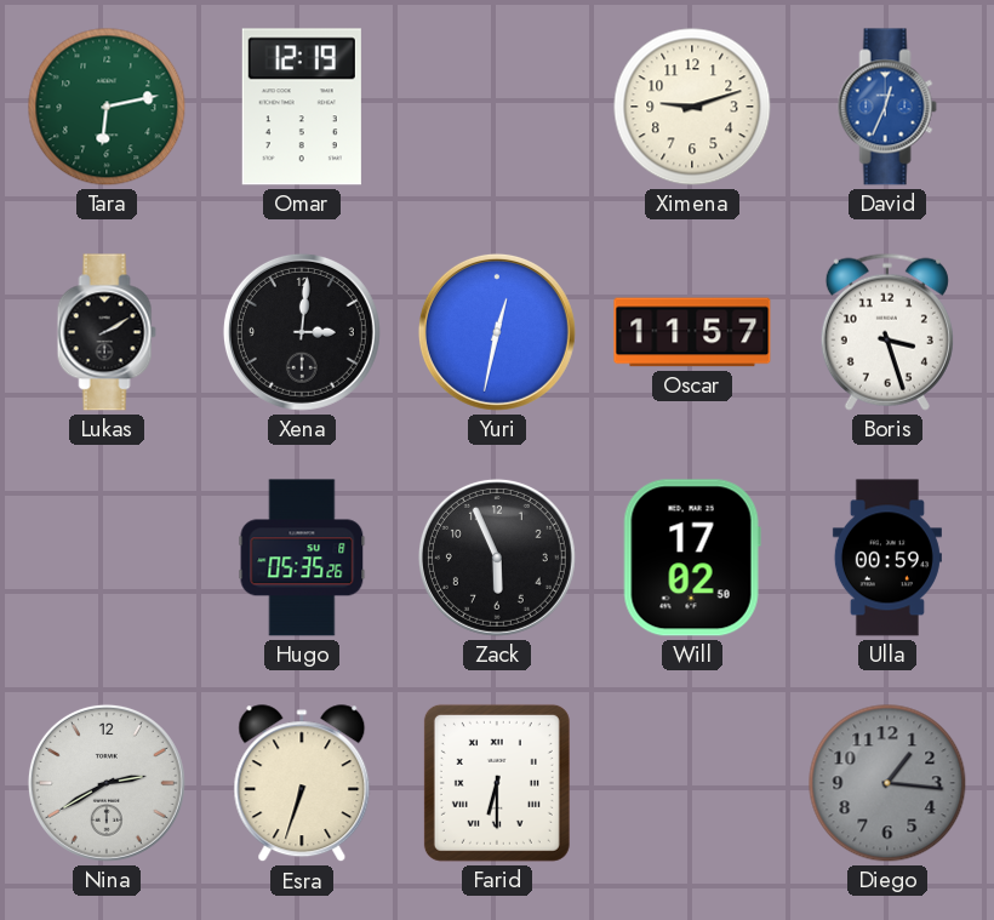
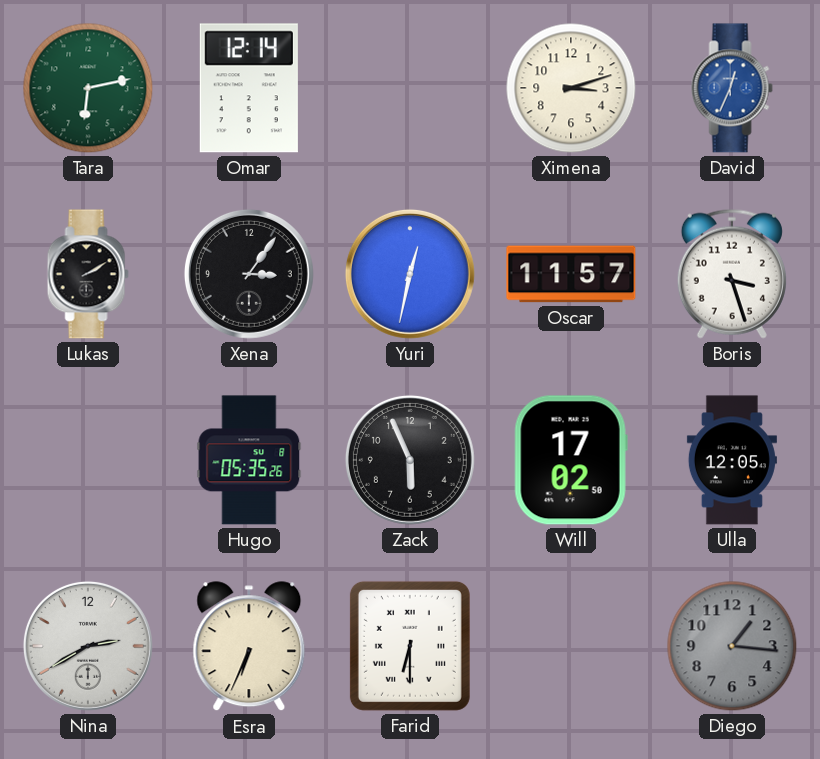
Omar: 12:19 -> 12:14 (249, 88)
Ximena: 9:12 -> 3:12 (571, 88)
Xena: 3:01 -> 3:06 (249, 274)
Ulla: 00:59 -> 12:05 (732, 460)
Esra: 6:33 -> 6:34 (249, 647)
